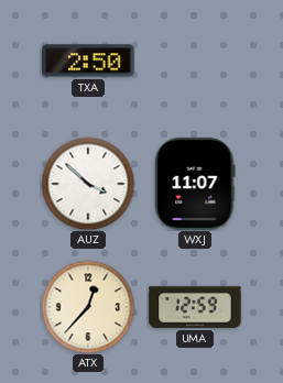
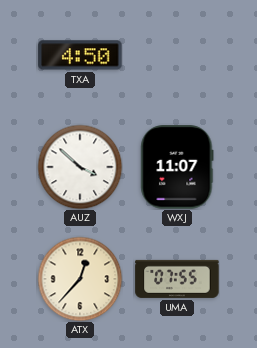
TXA: 2:50 -> 4:50 (80, 55)
UMA: 12:59 -> 07:55 (177, 279)
